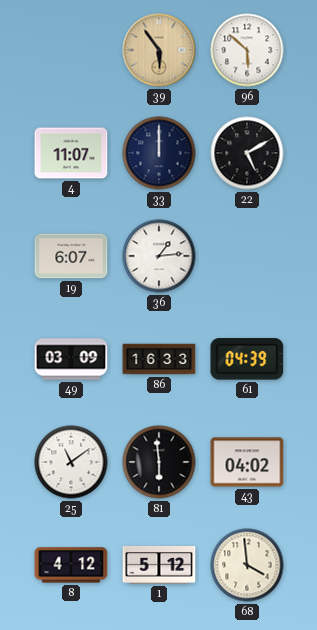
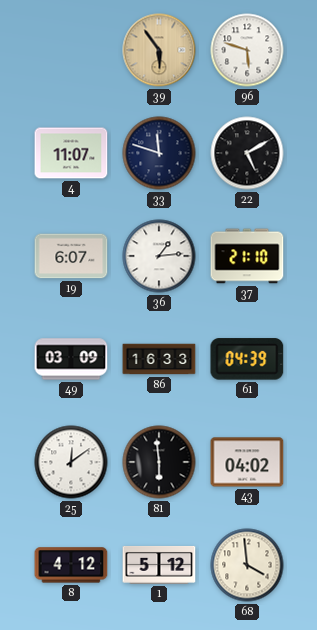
96: 5:52 -> 5:48 (247, 50)
33: 12:00 -> 11:48 (159, 153)
37: none -> 21:10 (247, 256)
25: 11:09 -> 12:09 (71, 462)
